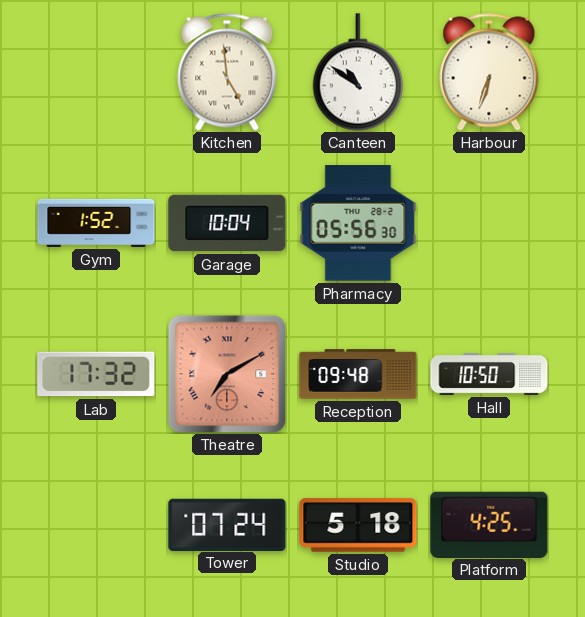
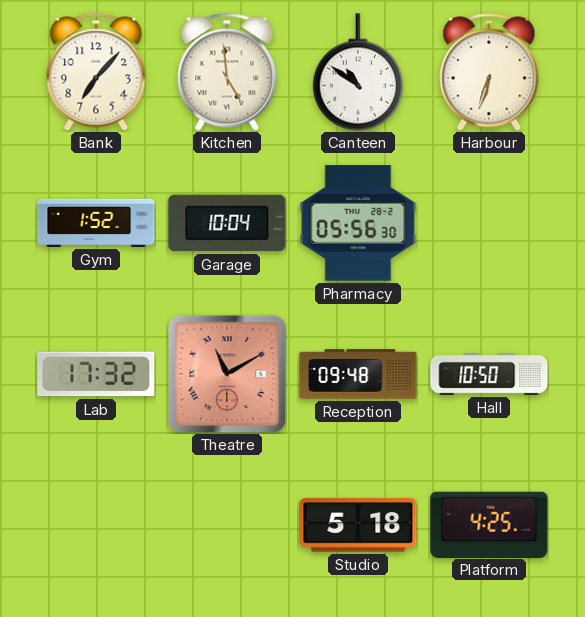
Bank: none -> 7:07 (96, 72)
Theatre: 7:10 -> 11:10 (227, 374)
Tower: 07:24 -> none (227, 524)
